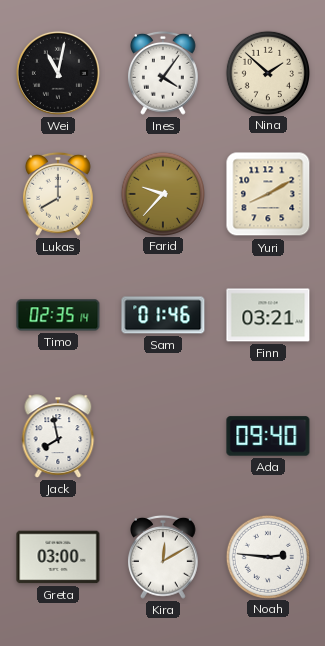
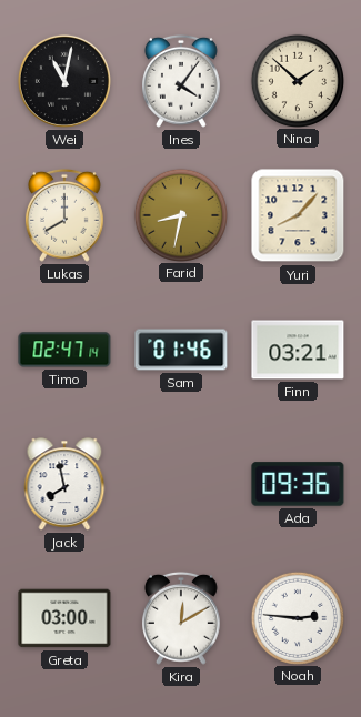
Farid: 9:37 -> 8:32 (180, 214)
Yuri: 8:10 -> 8:07 (298, 215)
Timo: 02:35 -> 02:47 (64, 350)
Ada: 09:40 -> 09:36 (298, 484)
